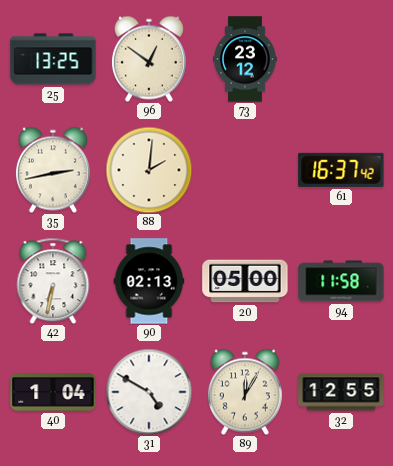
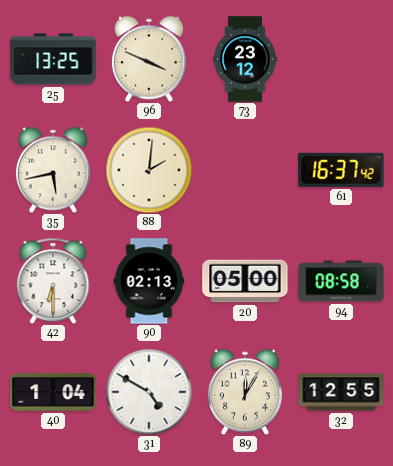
96: 12:51 -> 3:49 (149, 59)
35: 2:43 -> 5:43 (53, 170)
42: 6:32 -> 6:30 (53, 281)
94: 11:58 -> 08:58 (341, 281)
